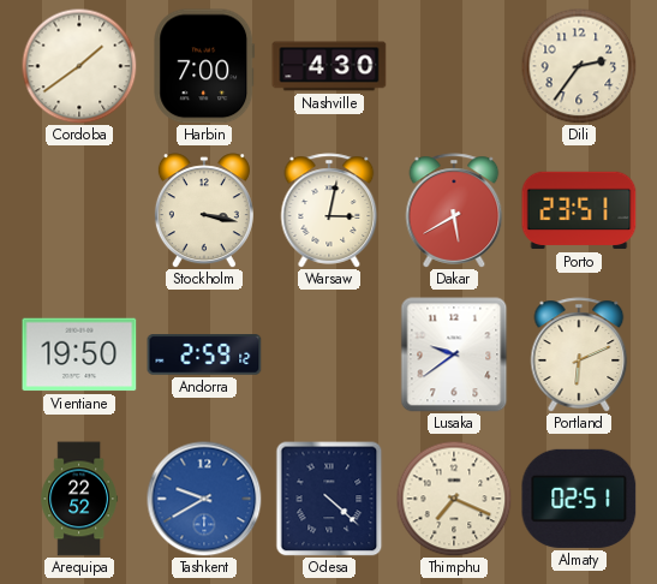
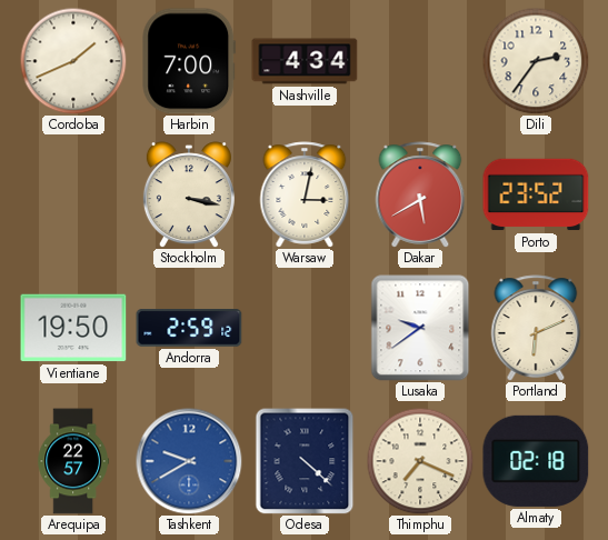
Cordoba: 1:39 -> 1:41 (73, 61)
Nashville: 4:30 -> 4:34 (305, 61)
Porto: 23:51 -> 23:52 (536, 194)
Arequipa: 22:52 -> 22:57 (72, 461)
Almaty: 02:51 -> 02:18 (536, 461)
